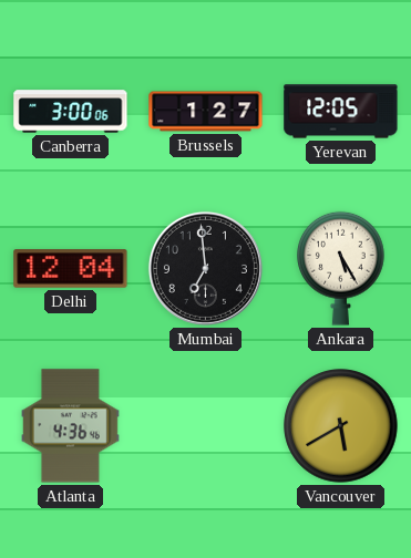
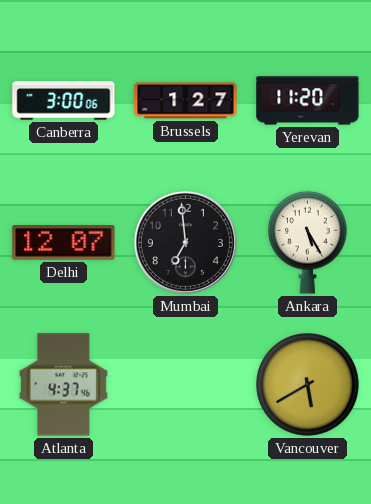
Yerevan: 12:05 -> 11:20 (308, 101)
Delhi: 12:04 -> 12:07 (64, 243)
Atlanta: 4:36 -> 4:37 (63, 385)
